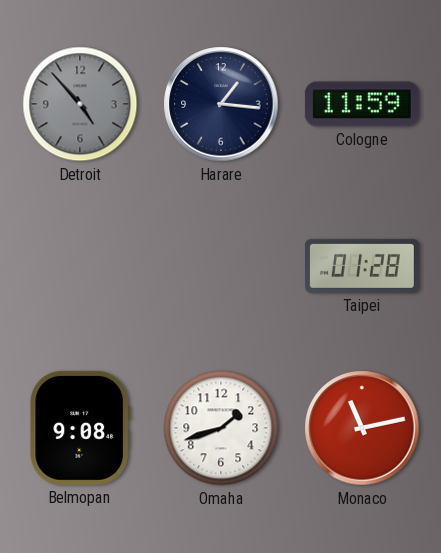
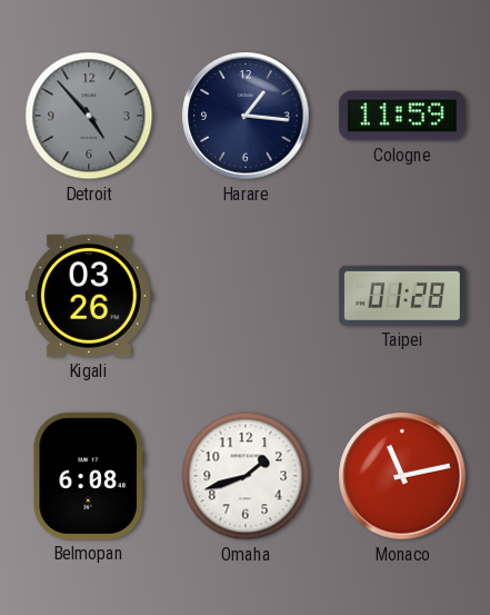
Kigali: none -> 03:26 (89, 296)
Belmopan: 9:08 -> 6:08 (89, 476)
